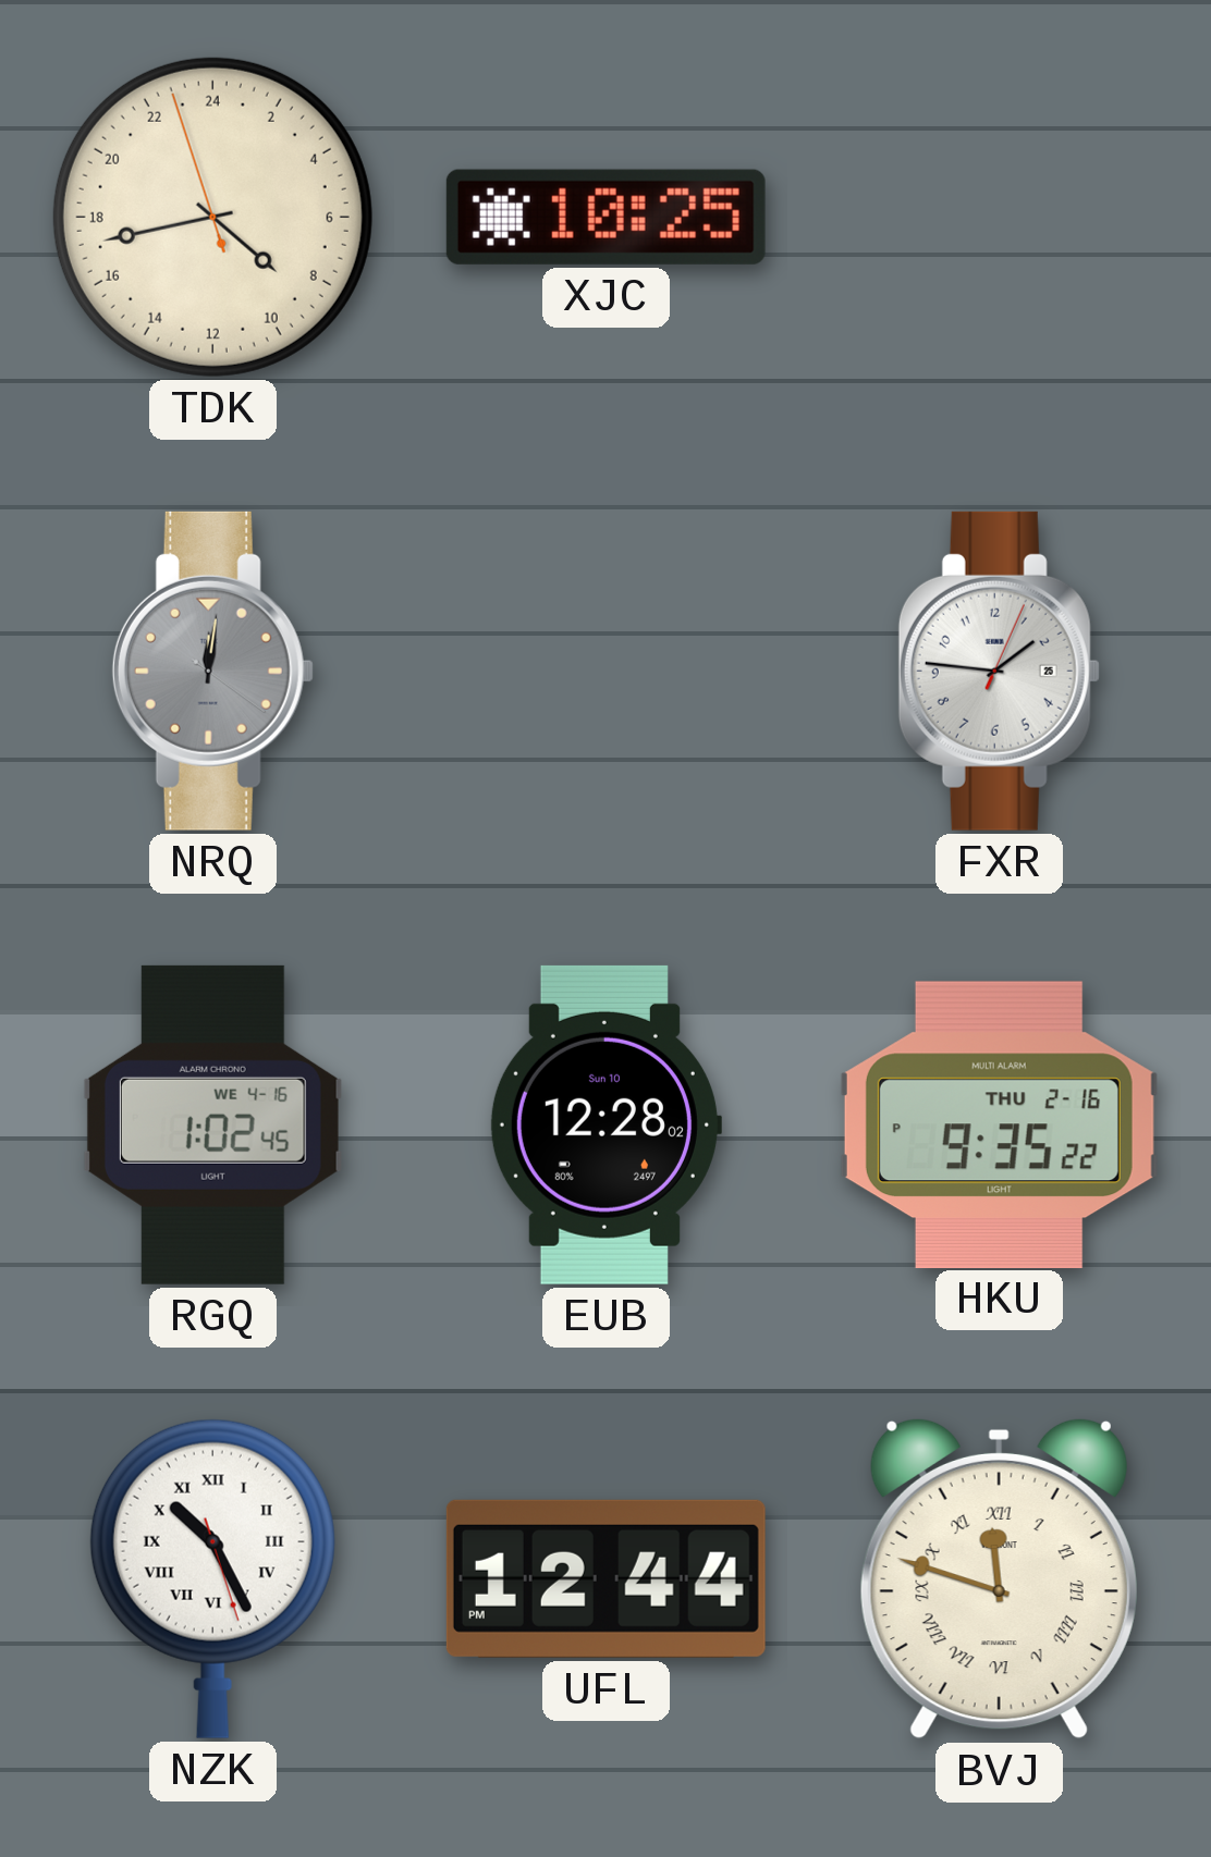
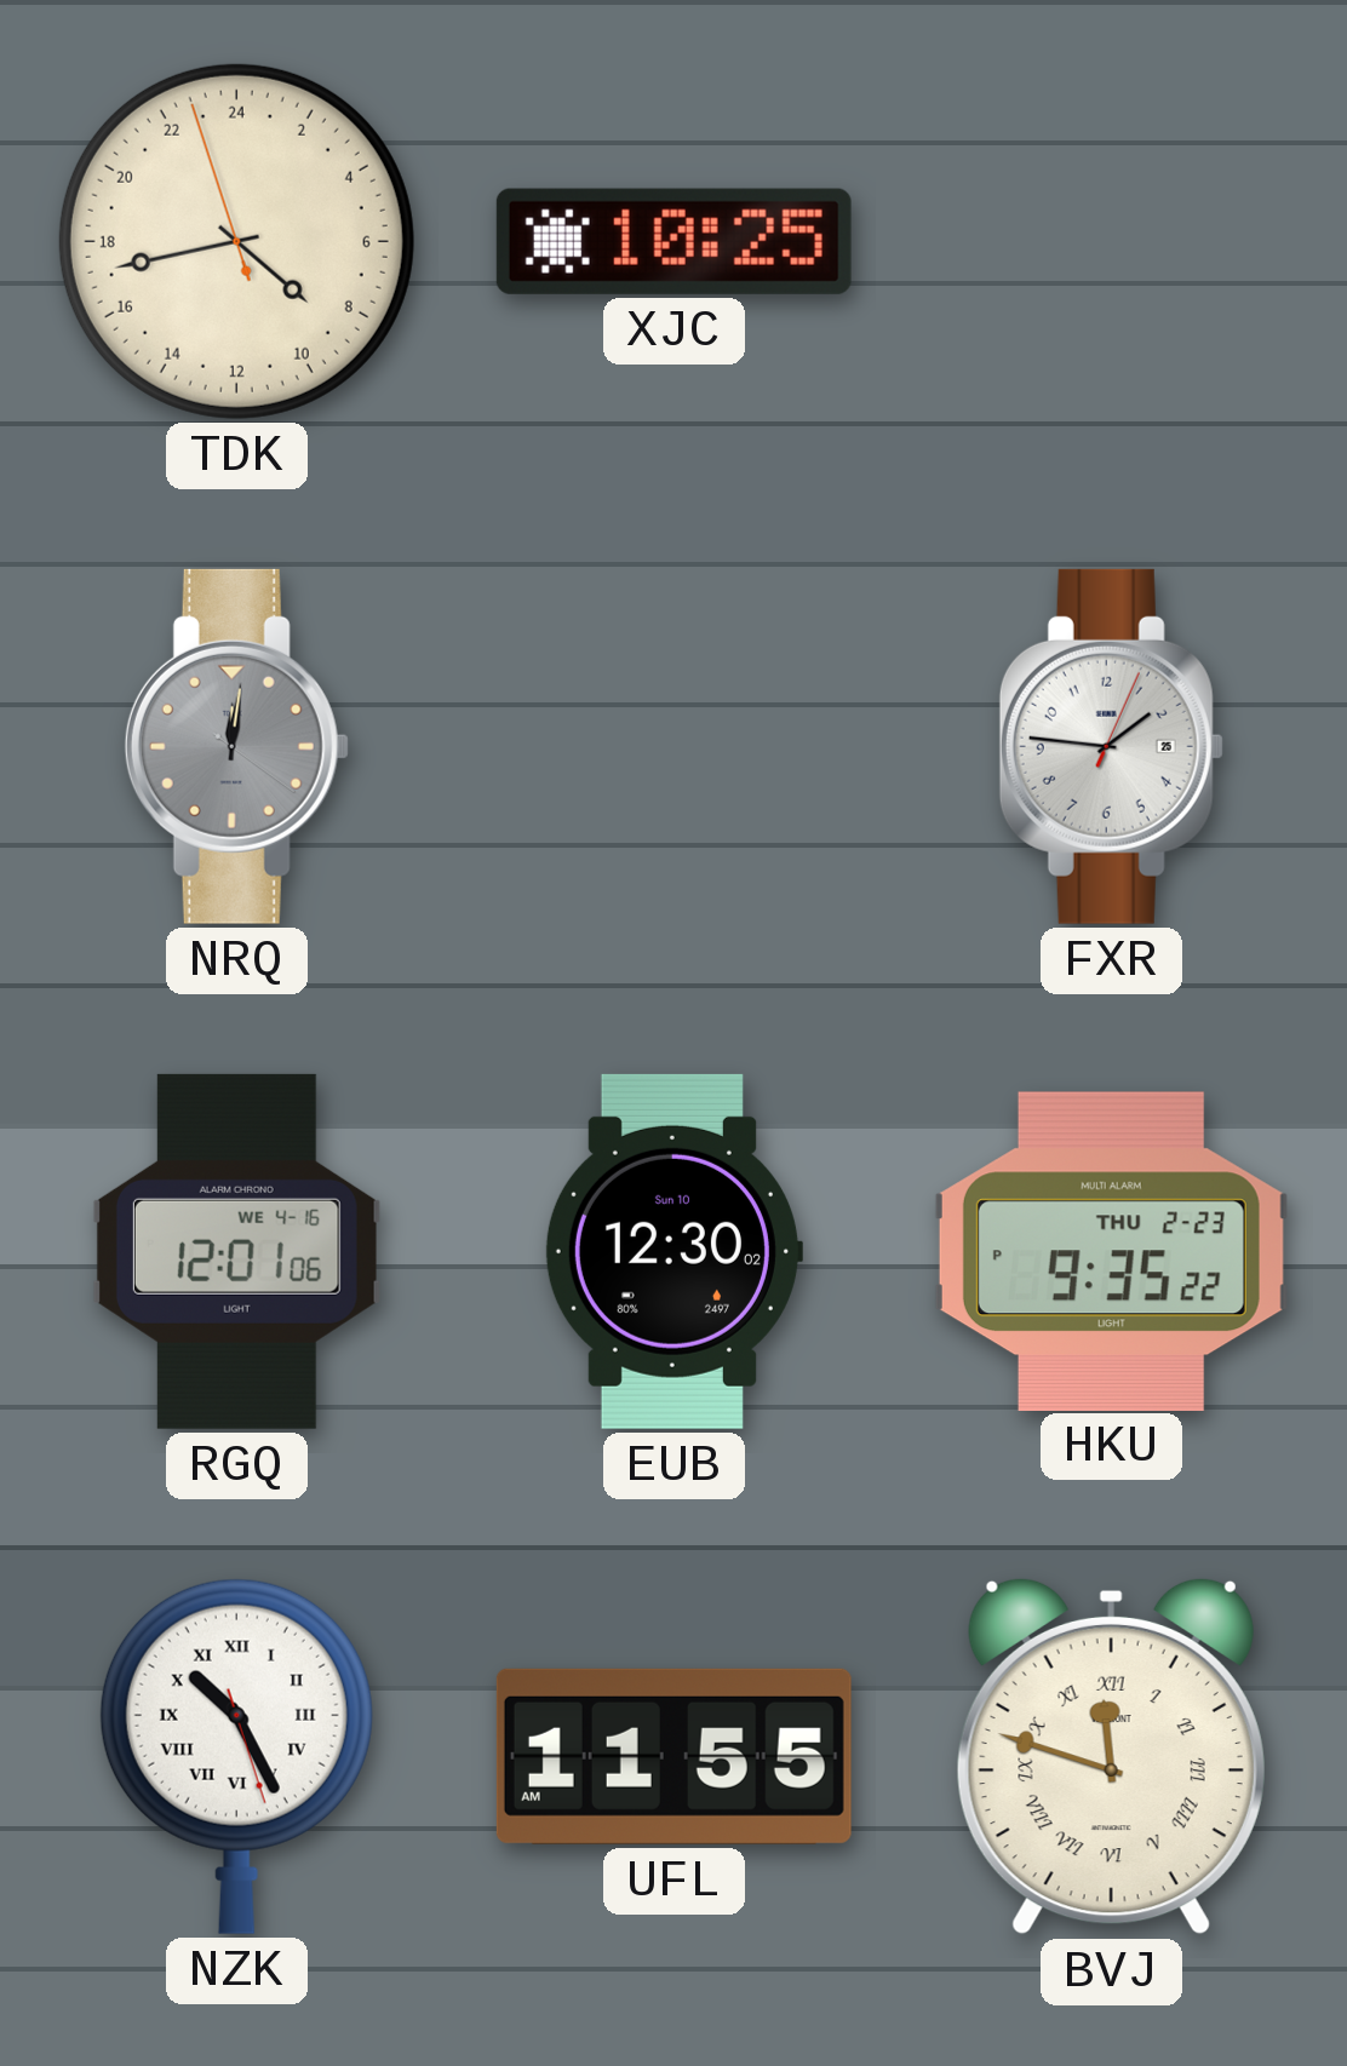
RGQ: 1:02 -> 12:01 (236, 1251)
EUB: 12:28 -> 12:30 (673, 1251)
HKU date: THU 2-16 -> THU 2-23 (1111, 1251)
UFL: 12:44 -> 11:55 (673, 1756)
